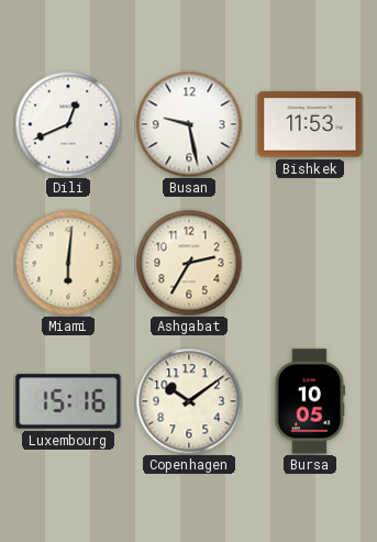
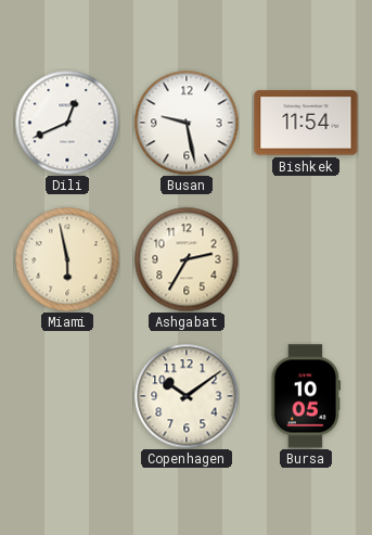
Bishkek: 11:53 -> 11:54 (306, 123)
Miami: 6:01 -> 5:58 (67, 259)
Luxembourg: 15:16 -> none (68, 401)
